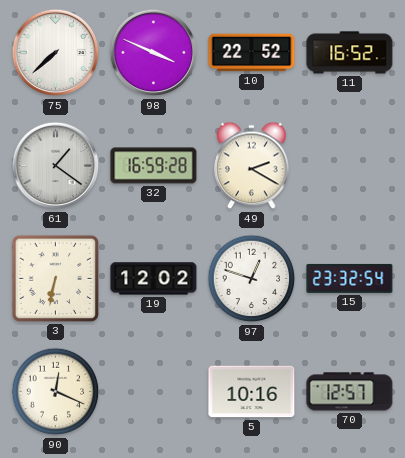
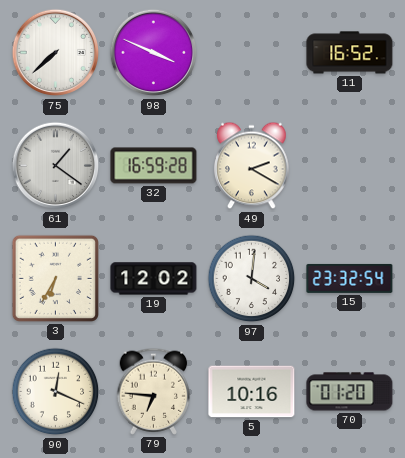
10: 22:52 -> none (252, 53)
3: 6:32 -> 6:35 (55, 278)
97: 12:48 -> 4:01 (252, 279)
79: none -> 6:46 (154, 391)
70: 12:57 -> 01:20 (350, 392)
